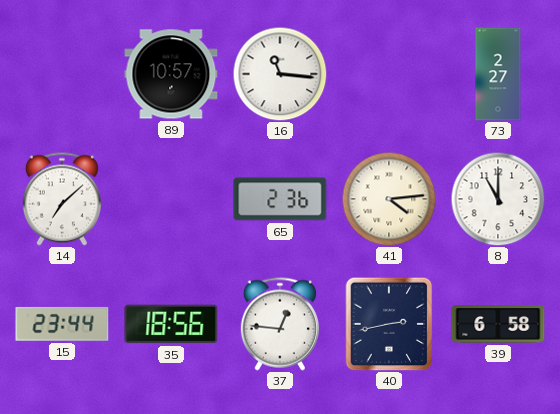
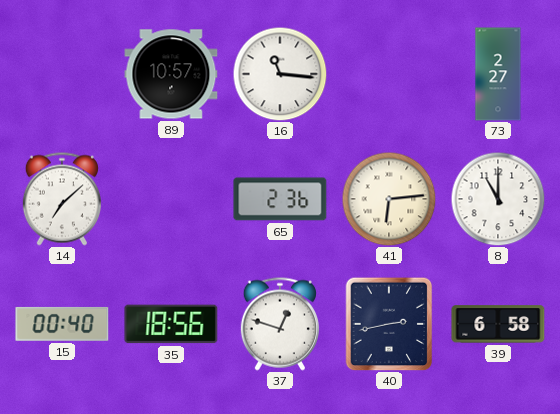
41: 4:14 -> 6:14 (389, 199)
15: 23:44 -> 00:40 (62, 324)
37: 12:46 -> 12:48 (280, 324)
